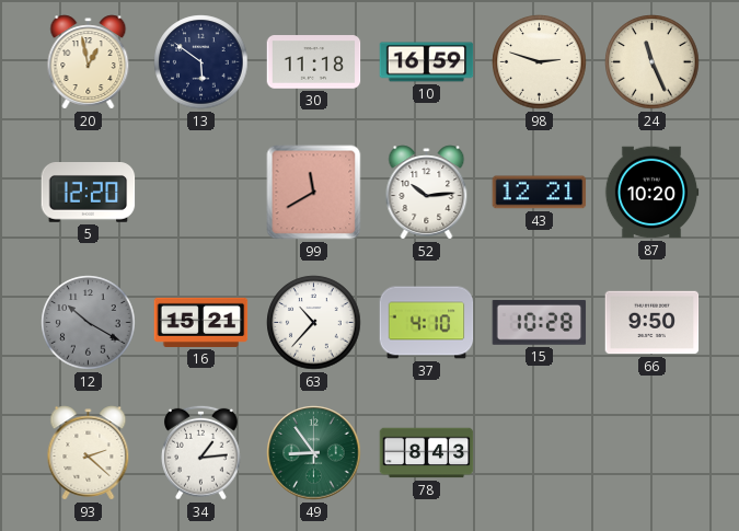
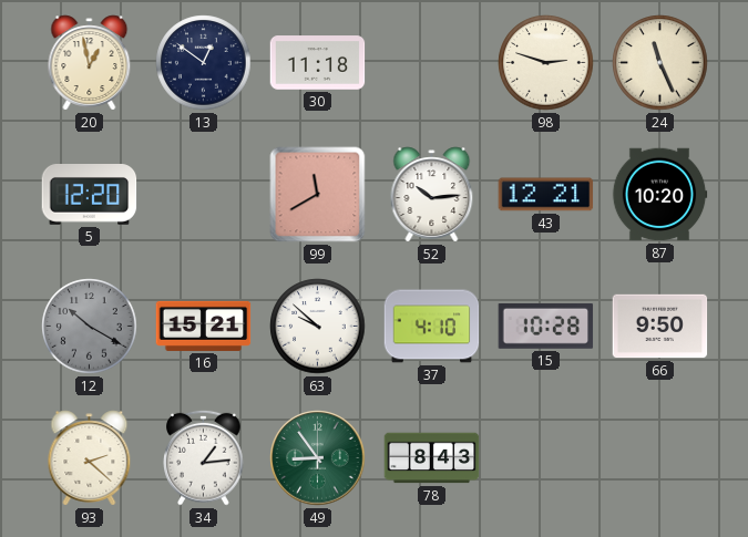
13: 5:51 -> 12:51 (204, 63)
10: 16:59 -> none (427, 62)
63: 10:37 -> 9:52 (318, 327)
